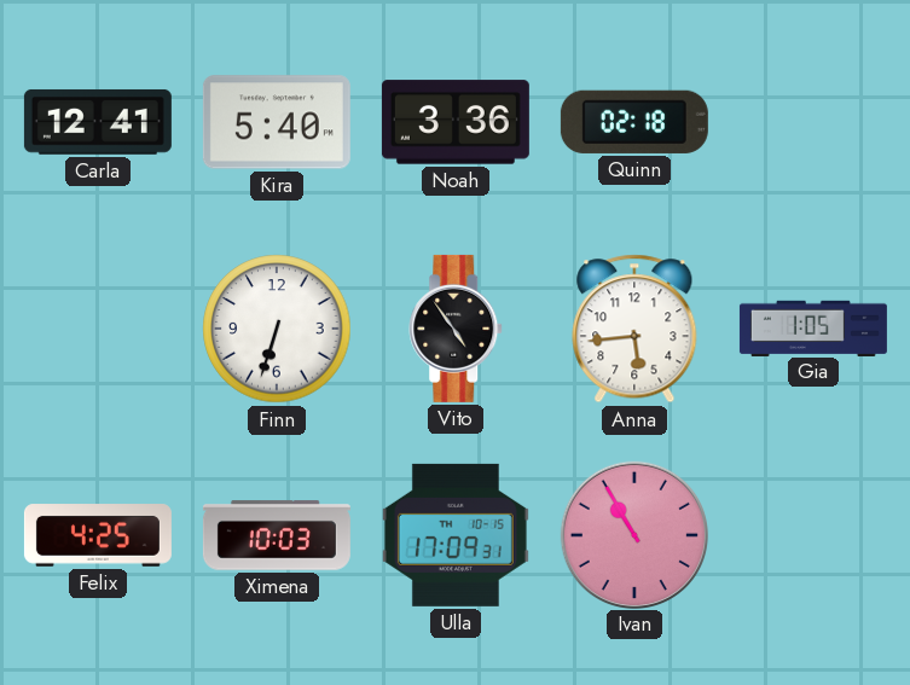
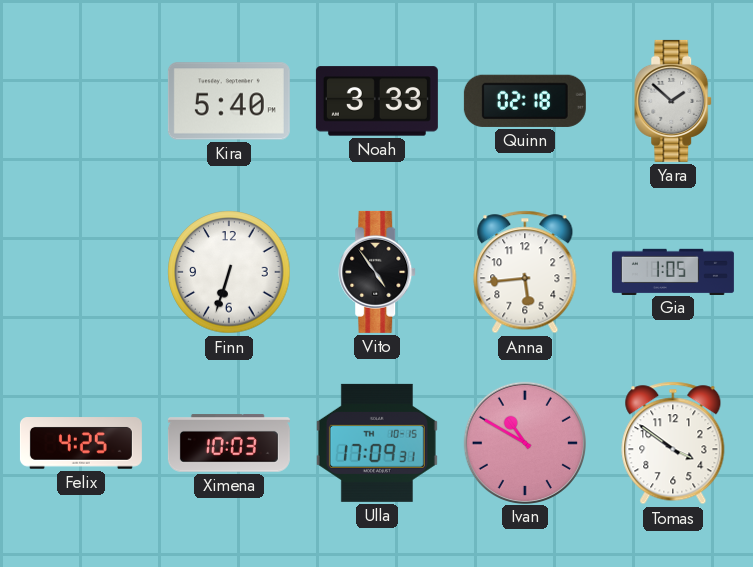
Carla: 12:41 -> none (98, 122)
Noah: 3:36 -> 3:33 (377, 101)
Yara: none -> 1:52 (674, 101)
Ivan: 10:55 -> 10:50 (524, 442)
Tomas: none -> 3:51 (673, 443)
